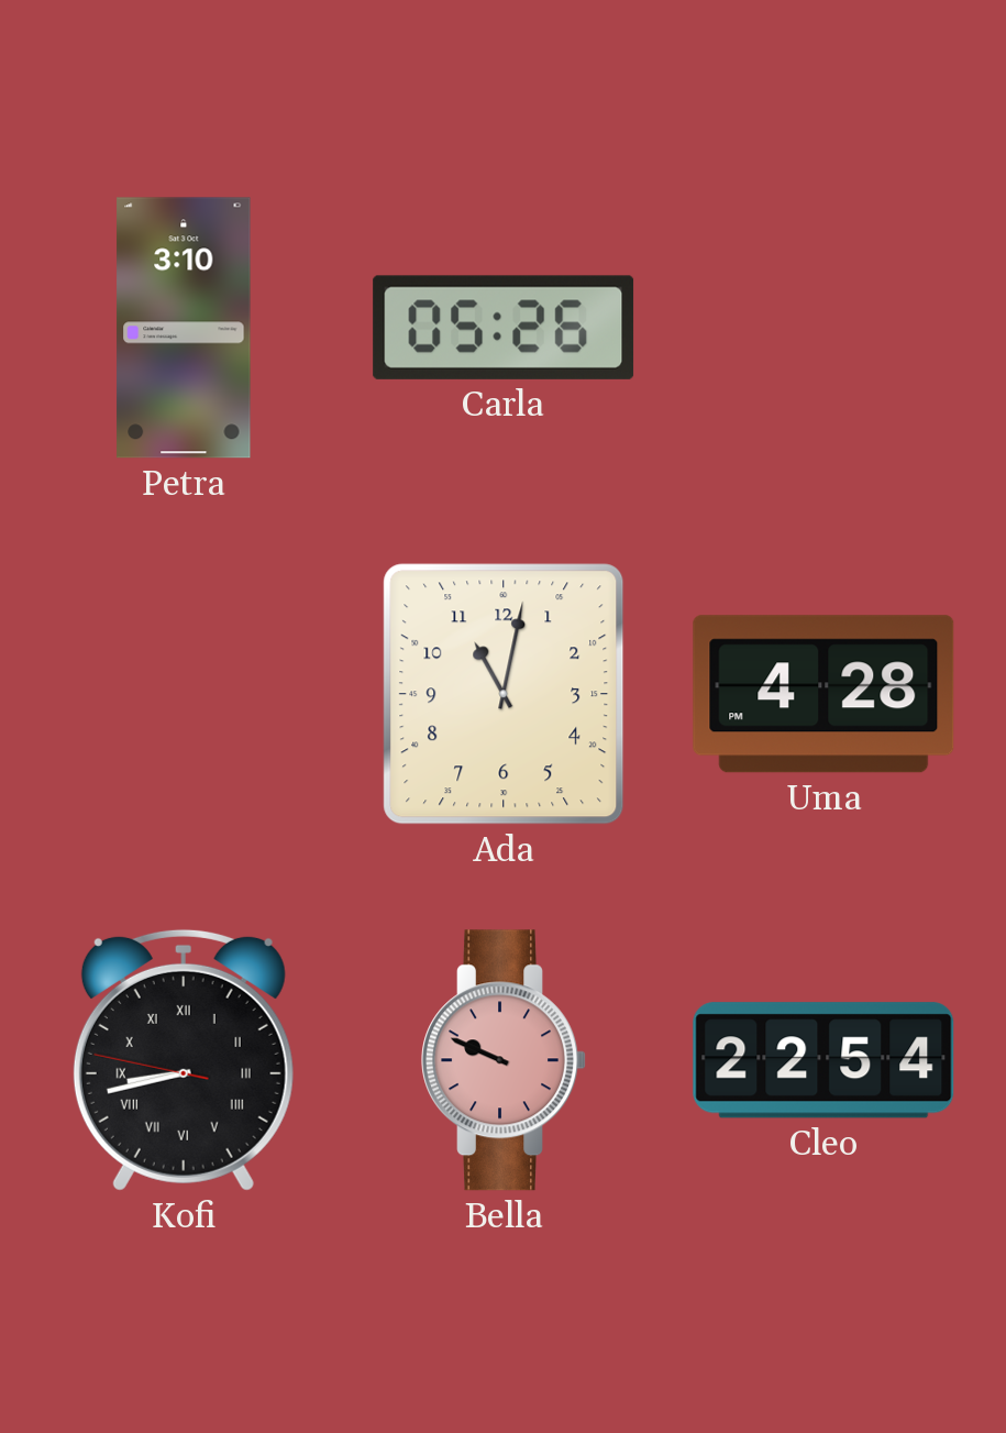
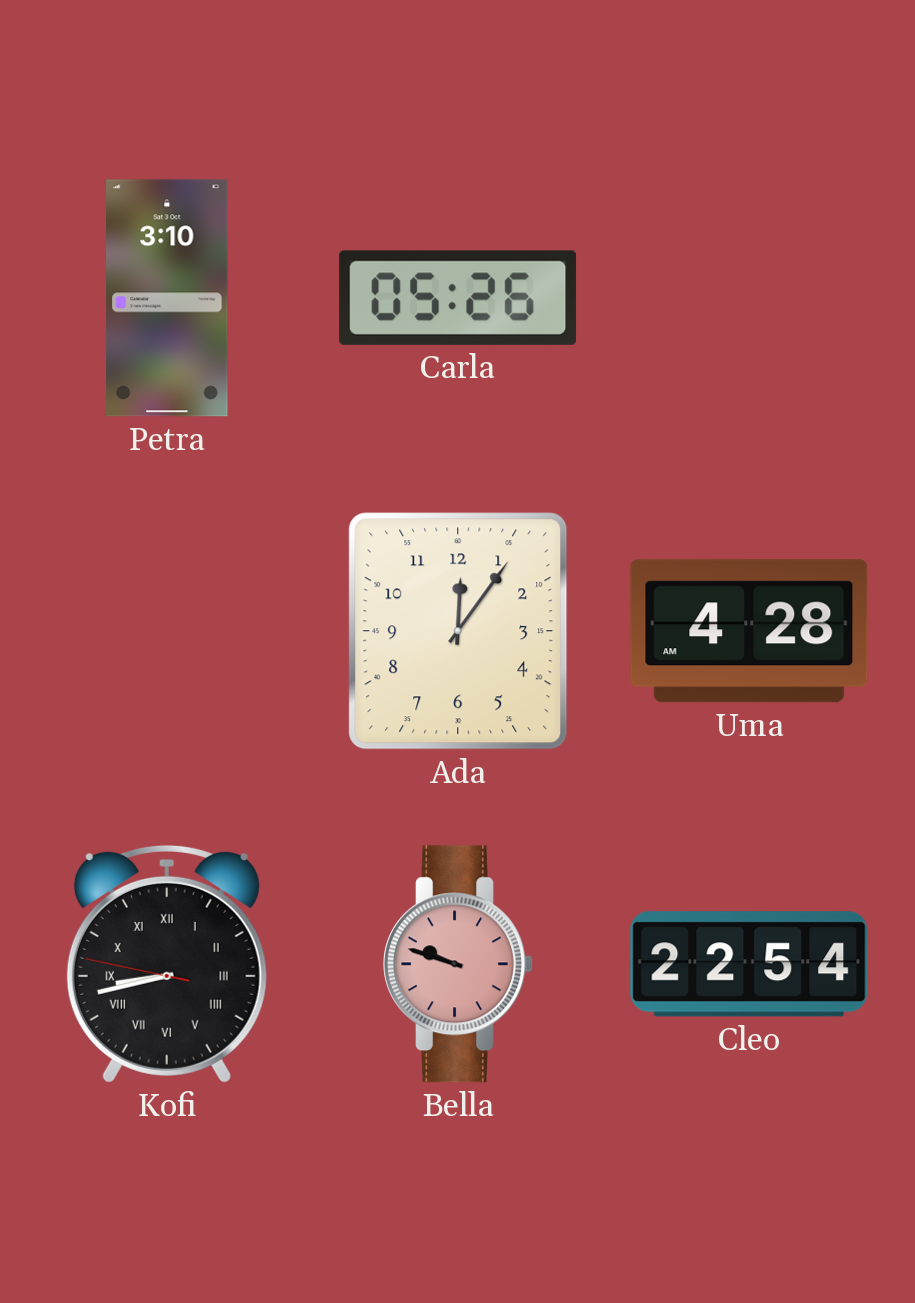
Ada: 11:02 -> 12:06 (458, 631)
Uma: 4:28 PM -> 4:28 AM (749, 631)
Bella: 9:49 -> 9:48 (458, 964)
